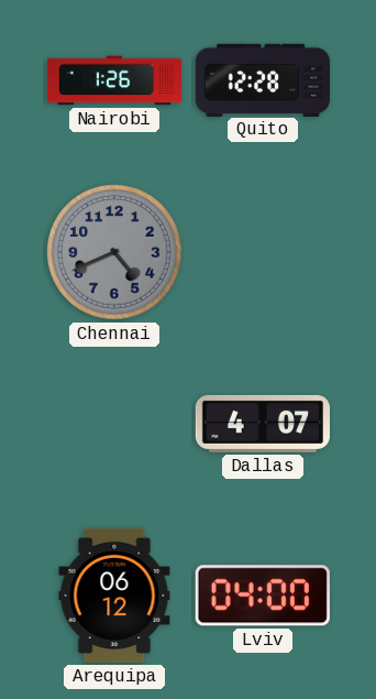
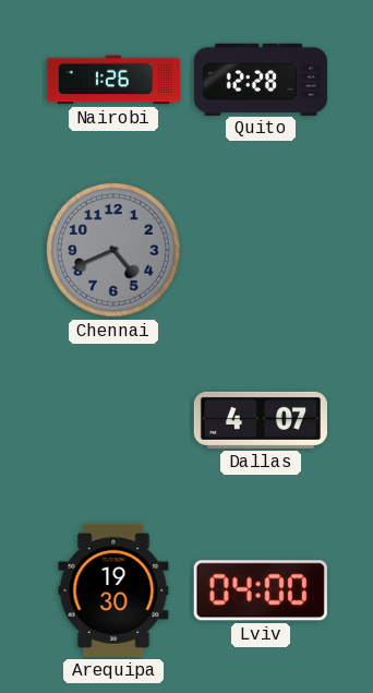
Arequipa: 06:12 -> 19:30 (113, 590)
